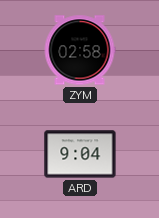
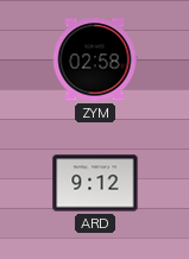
ARD: 9:04 -> 9:12 (95, 183)
